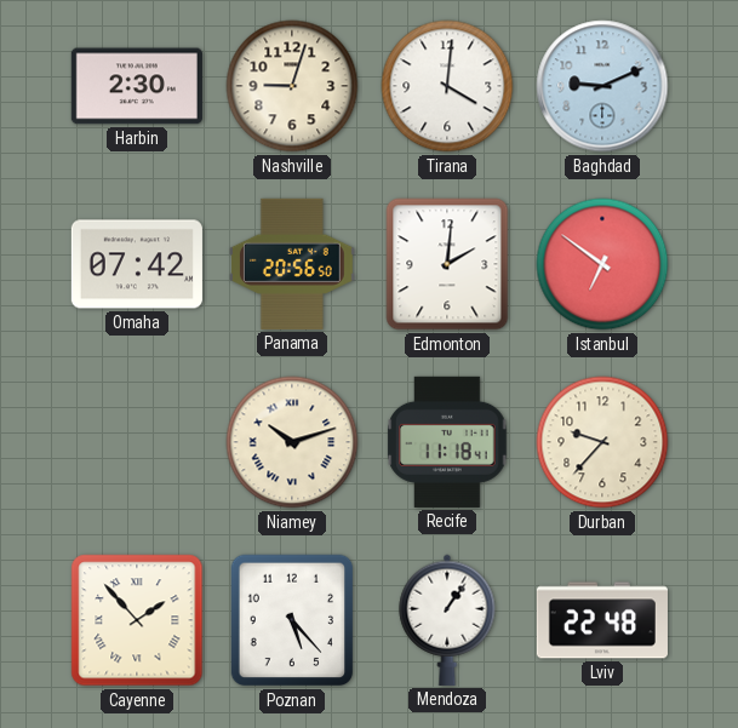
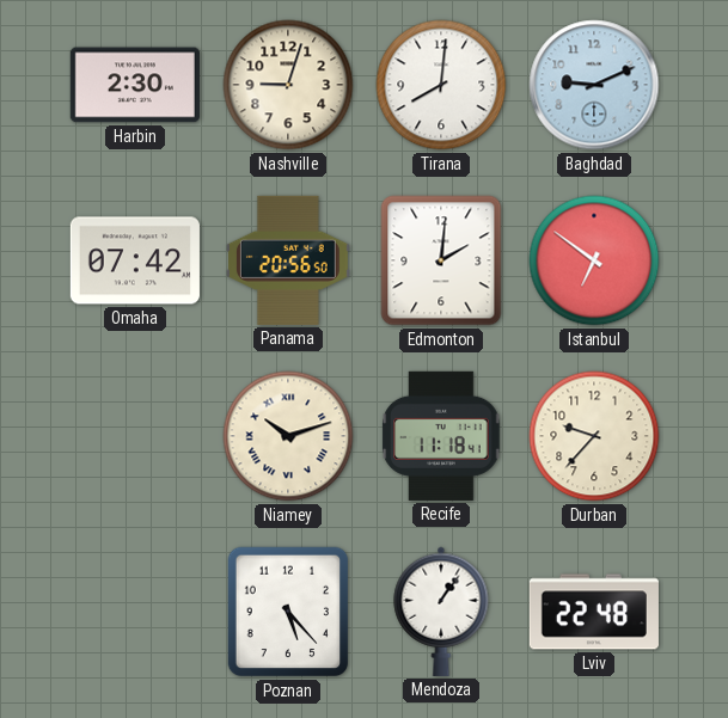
Tirana: 4:01 -> 8:01 (441, 85)
Cayenne: 1:53 -> none (137, 620)
